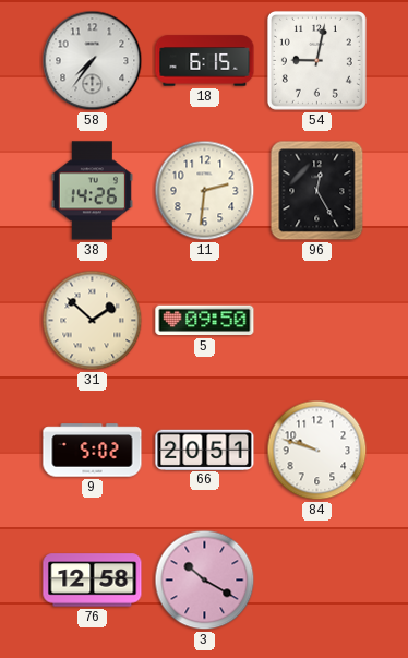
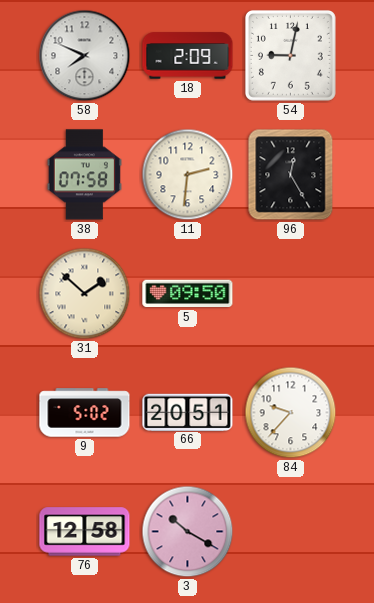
58: 7:36 -> 7:49 (85, 56)
18: 6:15 -> 2:09 (188, 56)
38: 14:26 -> 07:58 (84, 175)
84: 9:48 -> 9:37 (291, 413)
